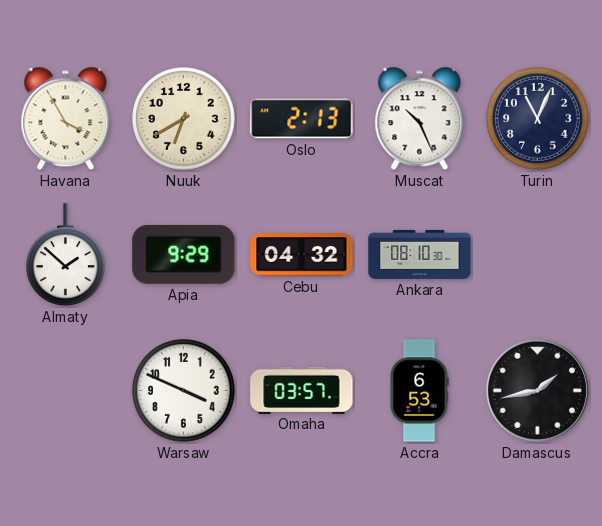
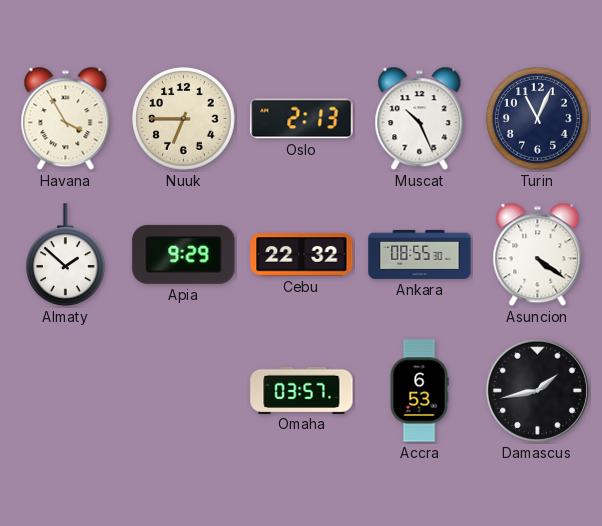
Nuuk: 6:40 -> 6:45 (184, 119)
Cebu: 04:32 -> 22:32 (302, 255)
Ankara: 08:10 -> 08:55 (420, 254)
Asuncion: none -> 4:21 (538, 255)
Warsaw: 3:49 -> none (184, 391)
